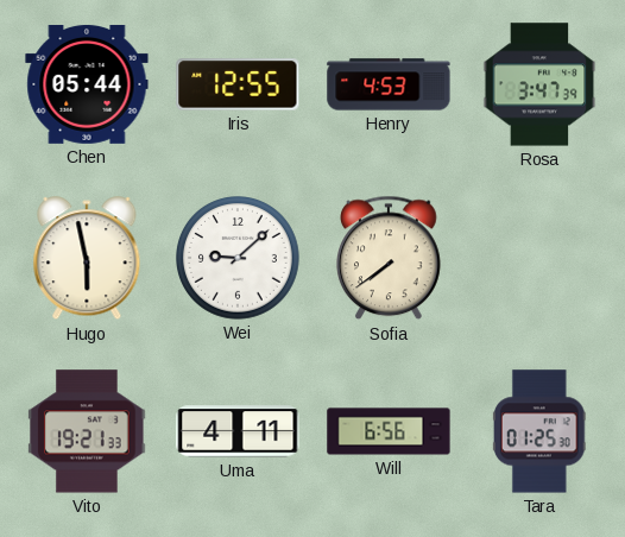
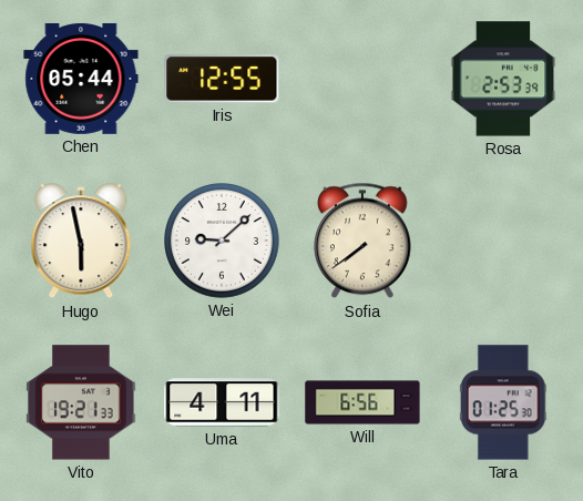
Henry: 4:53 -> none (389, 84)
Rosa: 3:47 -> 2:53 (503, 79)
